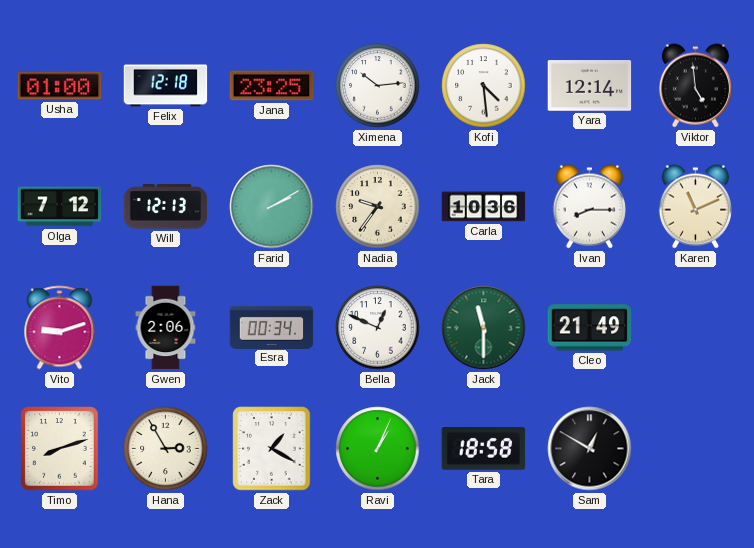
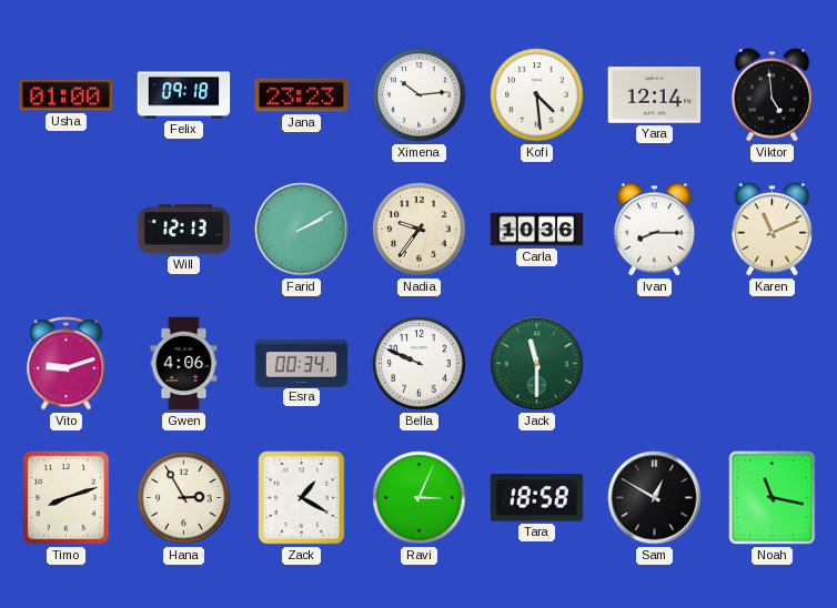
Felix: 12:18 -> 09:18 (184, 95)
Jana: 23:25 -> 23:23 (302, 95)
Olga: 7:12 -> none (60, 207)
Gwen: 2:06 -> 4:06 (184, 364)
Bella: 12:49 -> 9:49 (420, 364)
Cleo: 21:49 -> none (590, 328)
Ravi: 1:04 -> 3:04 (420, 498)
Noah: none -> 11:17 (773, 498)
